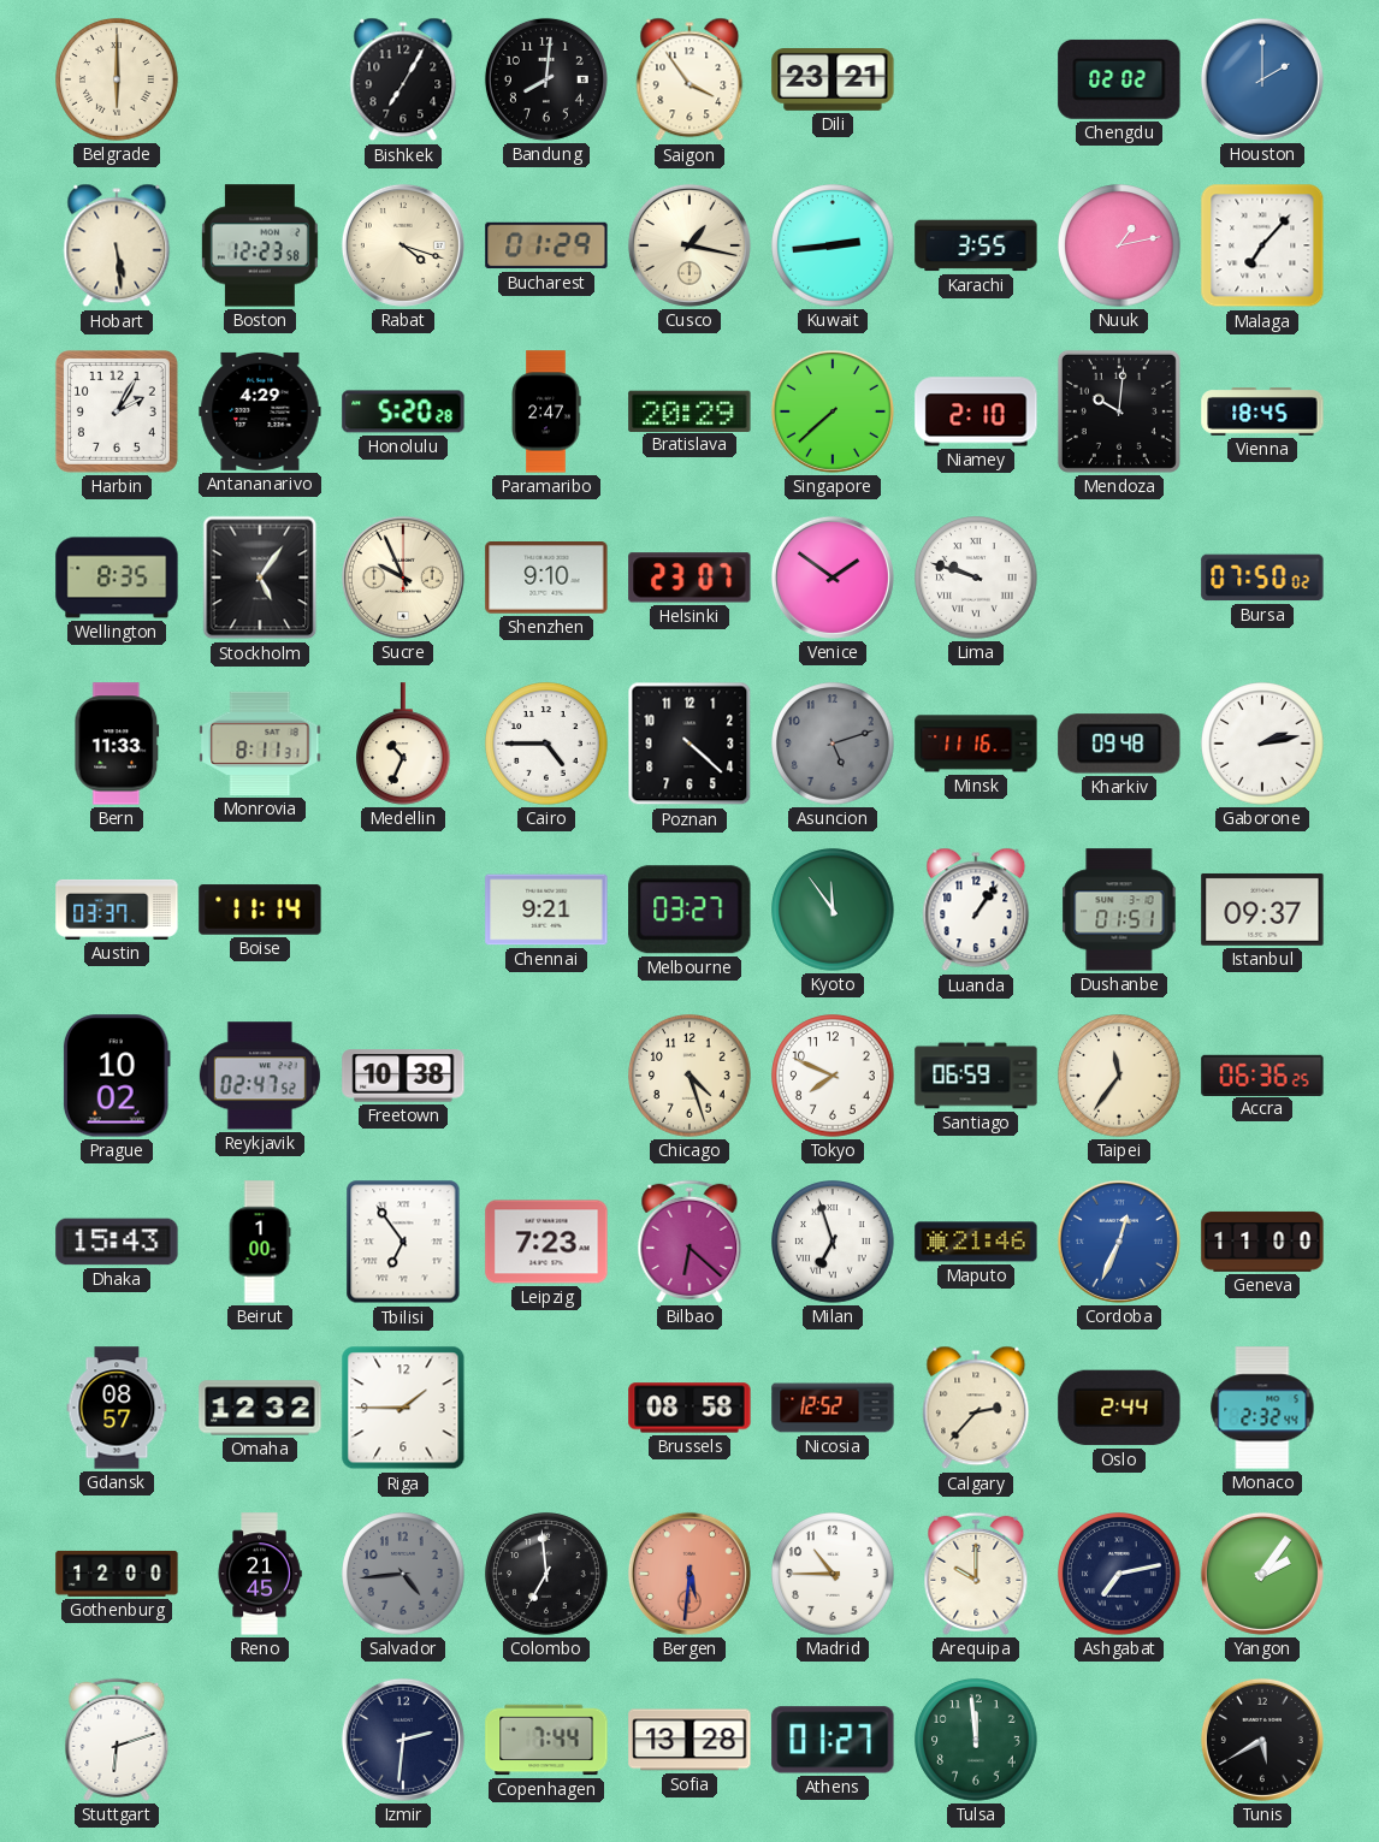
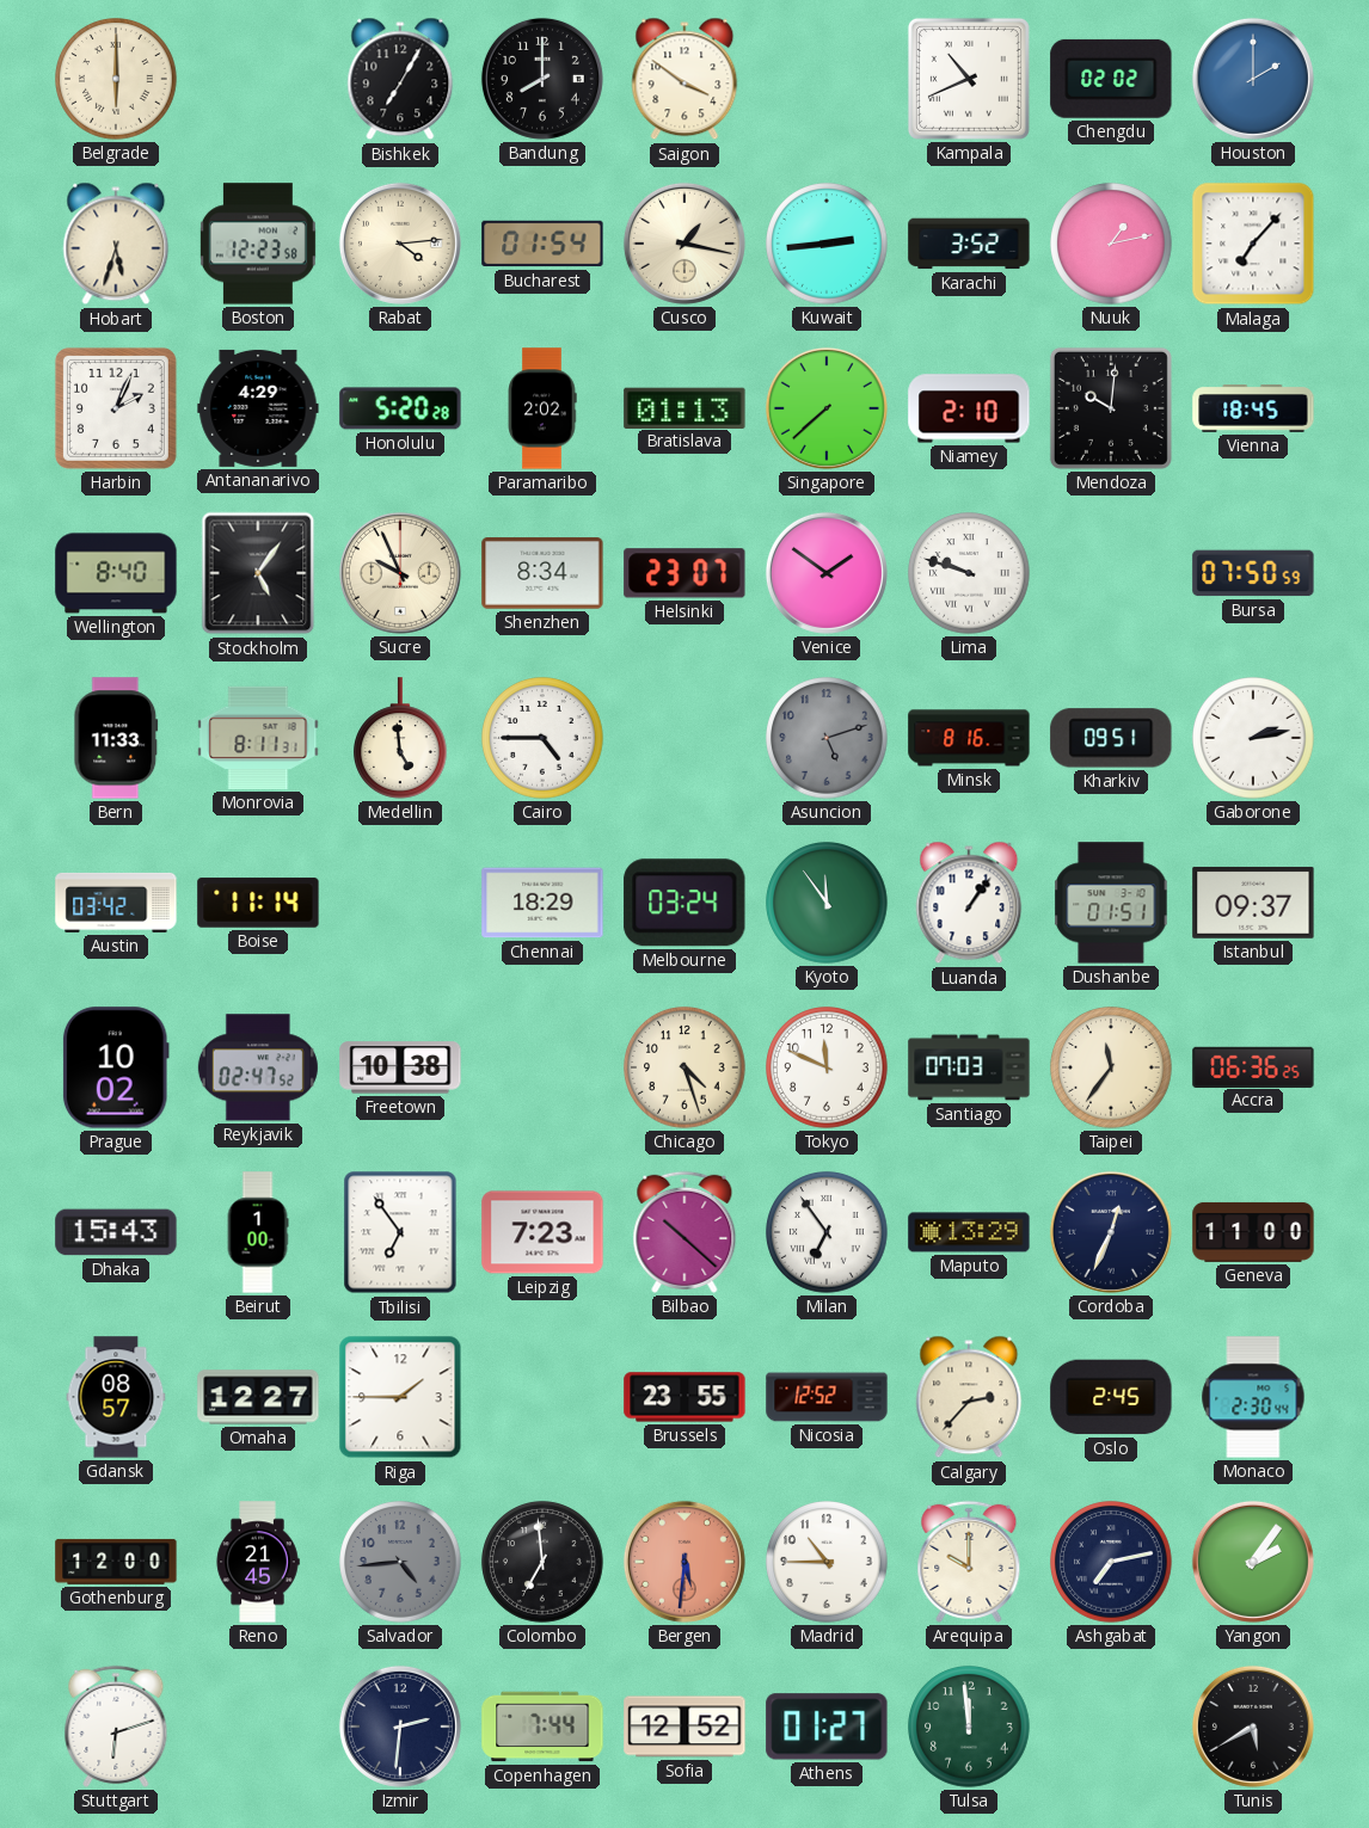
Bandung: 8:01 -> 8:00 (542, 79)
Saigon: 3:54 -> 3:51 (684, 79)
Dili: 23:21 -> none (833, 81)
Kampala: none -> 10:41 (969, 79)
Hobart: 5:29 -> 5:33 (116, 244)
Rabat: 4:18 -> 4:14 (400, 244)
Bucharest: 01:29 -> 01:54 (542, 244)
Karachi: 3:55 -> 3:52 (969, 244)
Harbin: 2:05 -> 2:04 (116, 408)
Paramaribo: 2:47 -> 2:02 (542, 408)
Bratislava: 20:29 -> 01:13 (684, 407)
Wellington: 8:35 -> 8:40 (116, 573)
Shenzhen: 9:10 -> 8:34 (542, 574)
Bursa: 07:50:02 -> 07:50:59 (1253, 573)
Medellin: 10:34 -> 4:59 (401, 738)
Poznan: 4:22 -> none (689, 744)
Minsk: 11:16 -> 8:16 (969, 738)
Kharkiv: 09:48 -> 09:51 (1111, 738)
Austin: 03:37 -> 03:42 (116, 903)
Chennai: 9:21 -> 18:29 (542, 903)
Melbourne: 03:27 -> 03:24 (684, 903)
Tokyo: 7:49 -> 11:49 (827, 1067)
Santiago: 06:59 -> 07:03 (969, 1067)
Bilbao: 6:22 -> 10:22 (684, 1232)
Milan: 6:57 -> 6:54 (827, 1232)
Maputo: 21:46 -> 13:29 (969, 1232)
Cordoba dial: blue -> navy (1111, 1232)
Omaha: 12:32 -> 12:27 (258, 1397)
Brussels: 08:58 -> 23:55 (684, 1397)
Oslo: 2:44 -> 2:45 (1111, 1397)
Monaco: 2:32 -> 2:30 (1253, 1397)
Sofia: 13:28 -> 12:52 (684, 1727)
